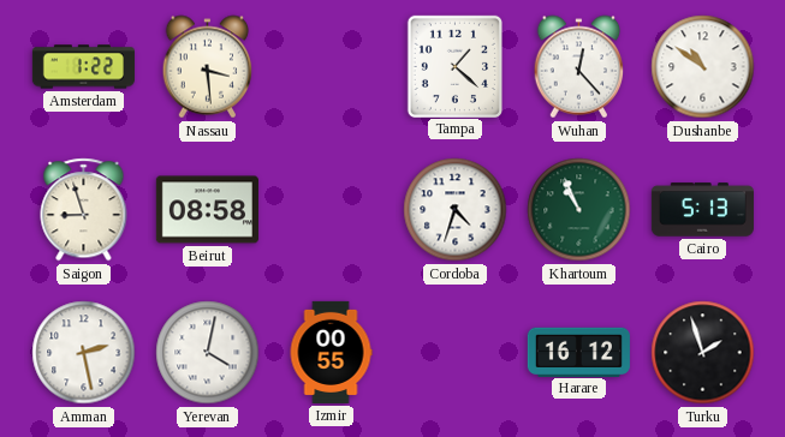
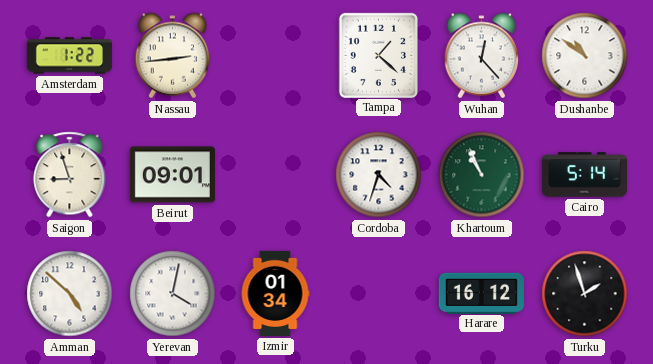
Nassau: 3:29 -> 2:44 (173, 56)
Beirut: 08:58 -> 09:01 (172, 175)
Cairo: 5:13 -> 5:14 (584, 175)
Amman: 2:28 -> 4:52 (70, 294)
Izmir: 00:55 -> 01:34 (275, 293)
